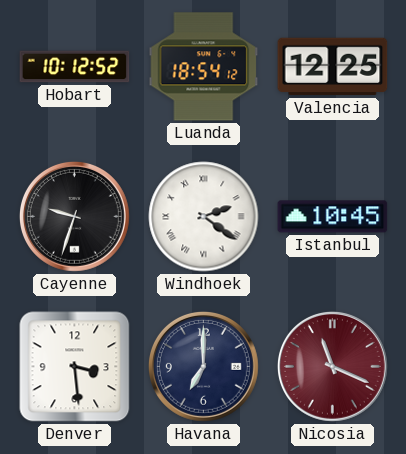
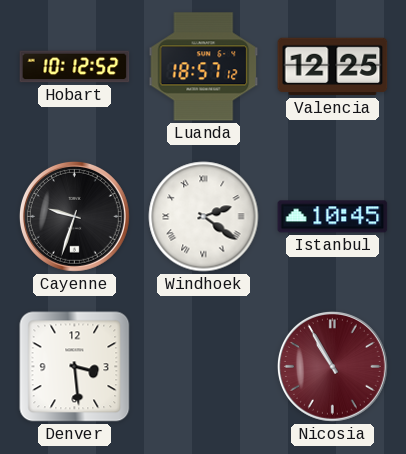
Luanda: 18:54 -> 18:57 (204, 67)
Havana: 7:00 -> none (203, 366)
Nicosia: 11:19 -> 10:55 (332, 366)
